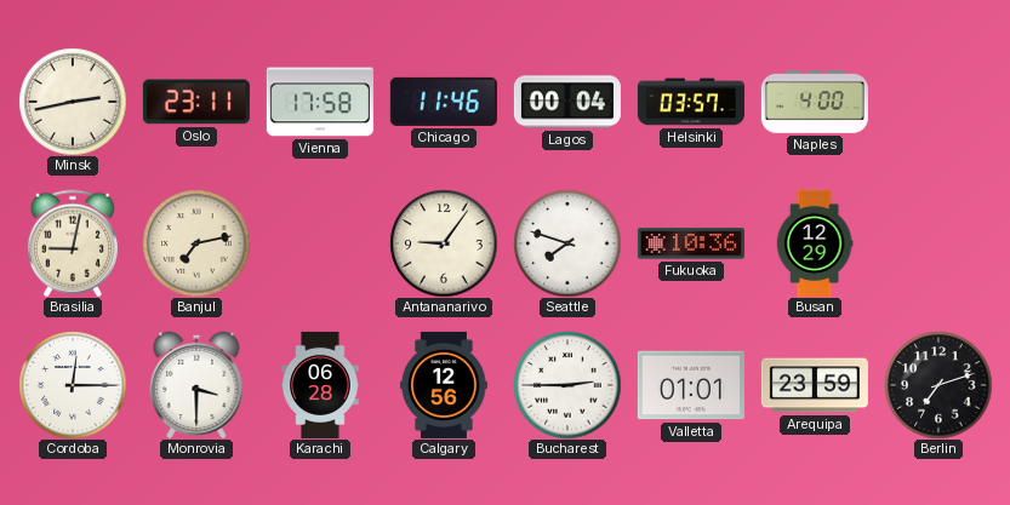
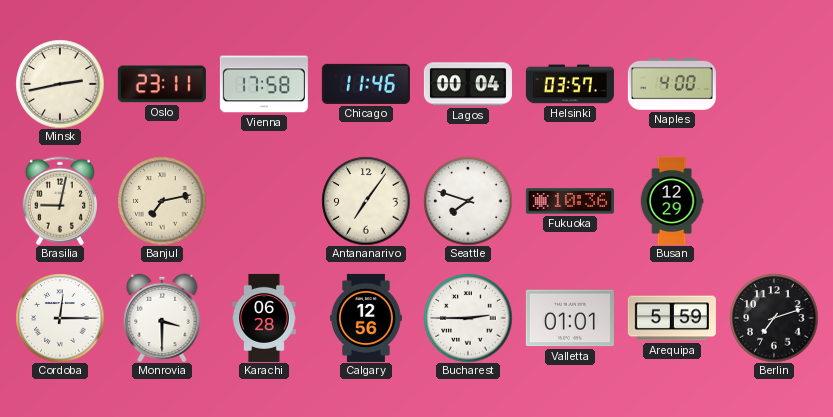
Antananarivo: 9:06 -> 7:06 (366, 201)
Arequipa: 23:59 -> 5:59 (672, 318)
